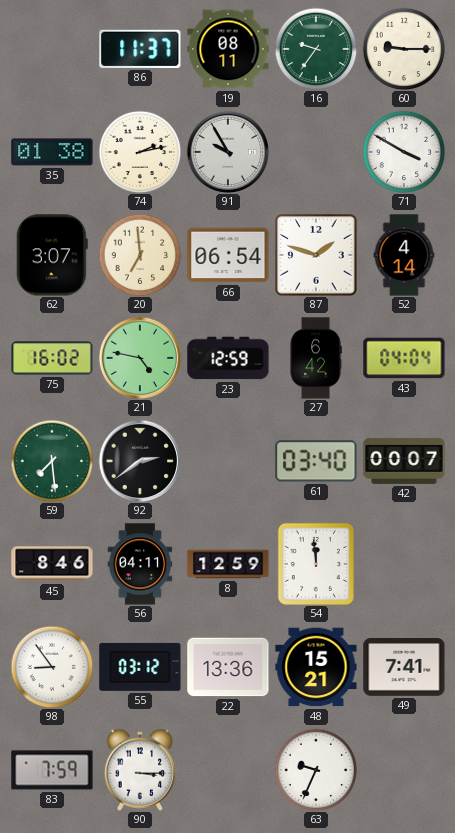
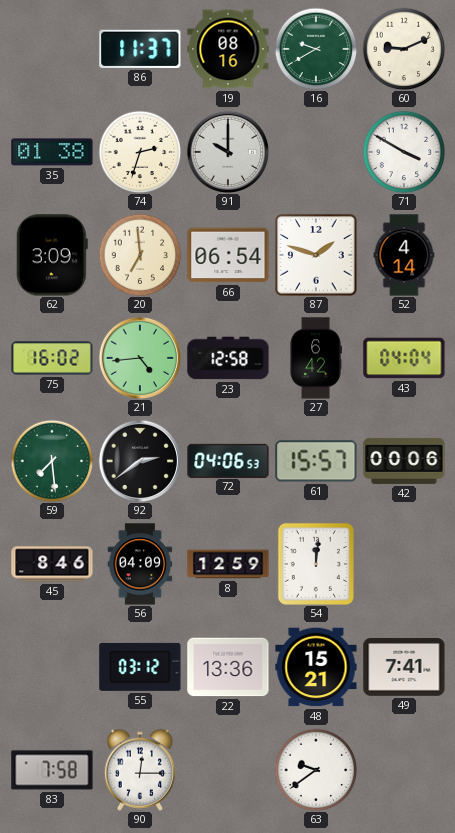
19: 08:11 -> 08:16 (228, 49)
16: 9:36 -> 9:40 (316, 49)
60: 9:15 -> 9:11 (404, 49)
74: 2:13 -> 2:33 (140, 152)
91: 9:55 -> 10:00 (227, 151)
62: 3:07 -> 3:09 (52, 255)
21: 4:47 -> 4:44 (139, 357)
23: 12:59 -> 12:58 (228, 358)
72: none -> 04:06 (228, 460)
61: 03:40 -> 15:57 (316, 461)
42: 00:07 -> 00:06 (404, 461)
56: 04:11 -> 04:09 (140, 564)
54: 11:59 -> 12:01 (316, 564)
98: 8:54 -> none (52, 667)
83: 7:59 -> 7:58 (52, 770)
90: 3:15 -> 12:15 (140, 770)
63: 9:34 -> 9:39 (316, 770)
